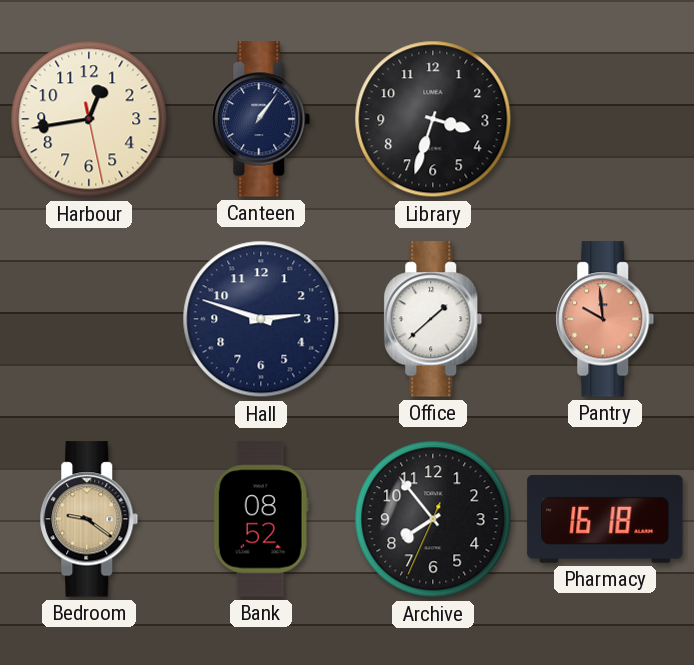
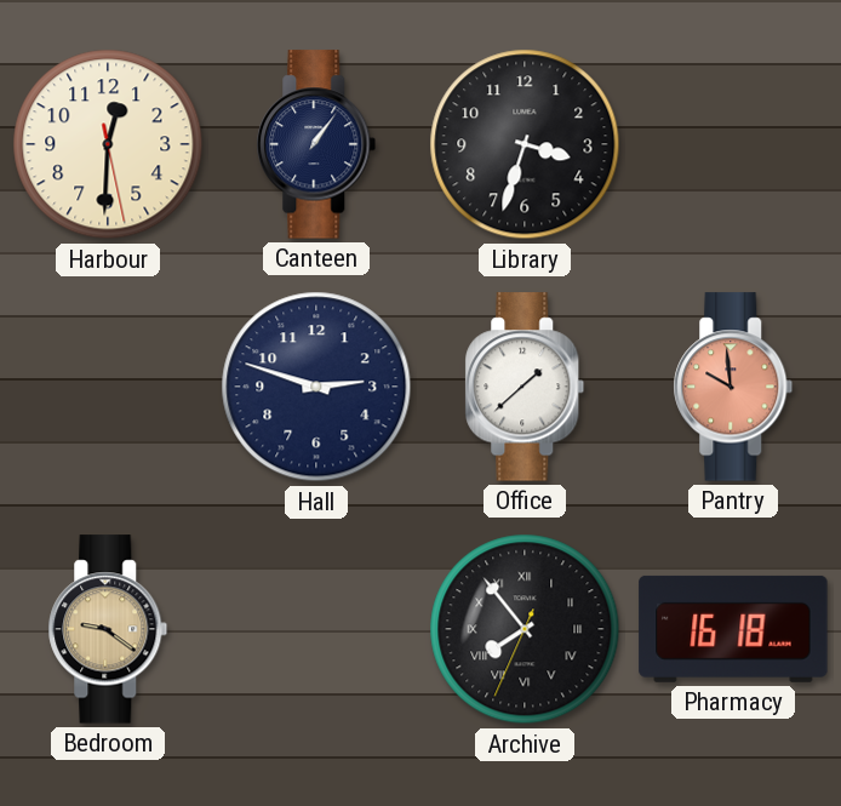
Harbour: 12:43 -> 12:30 (108, 144)
Bank: 08:52 -> none (261, 519)
Archive numerals: Arabic -> Roman (525, 629)
